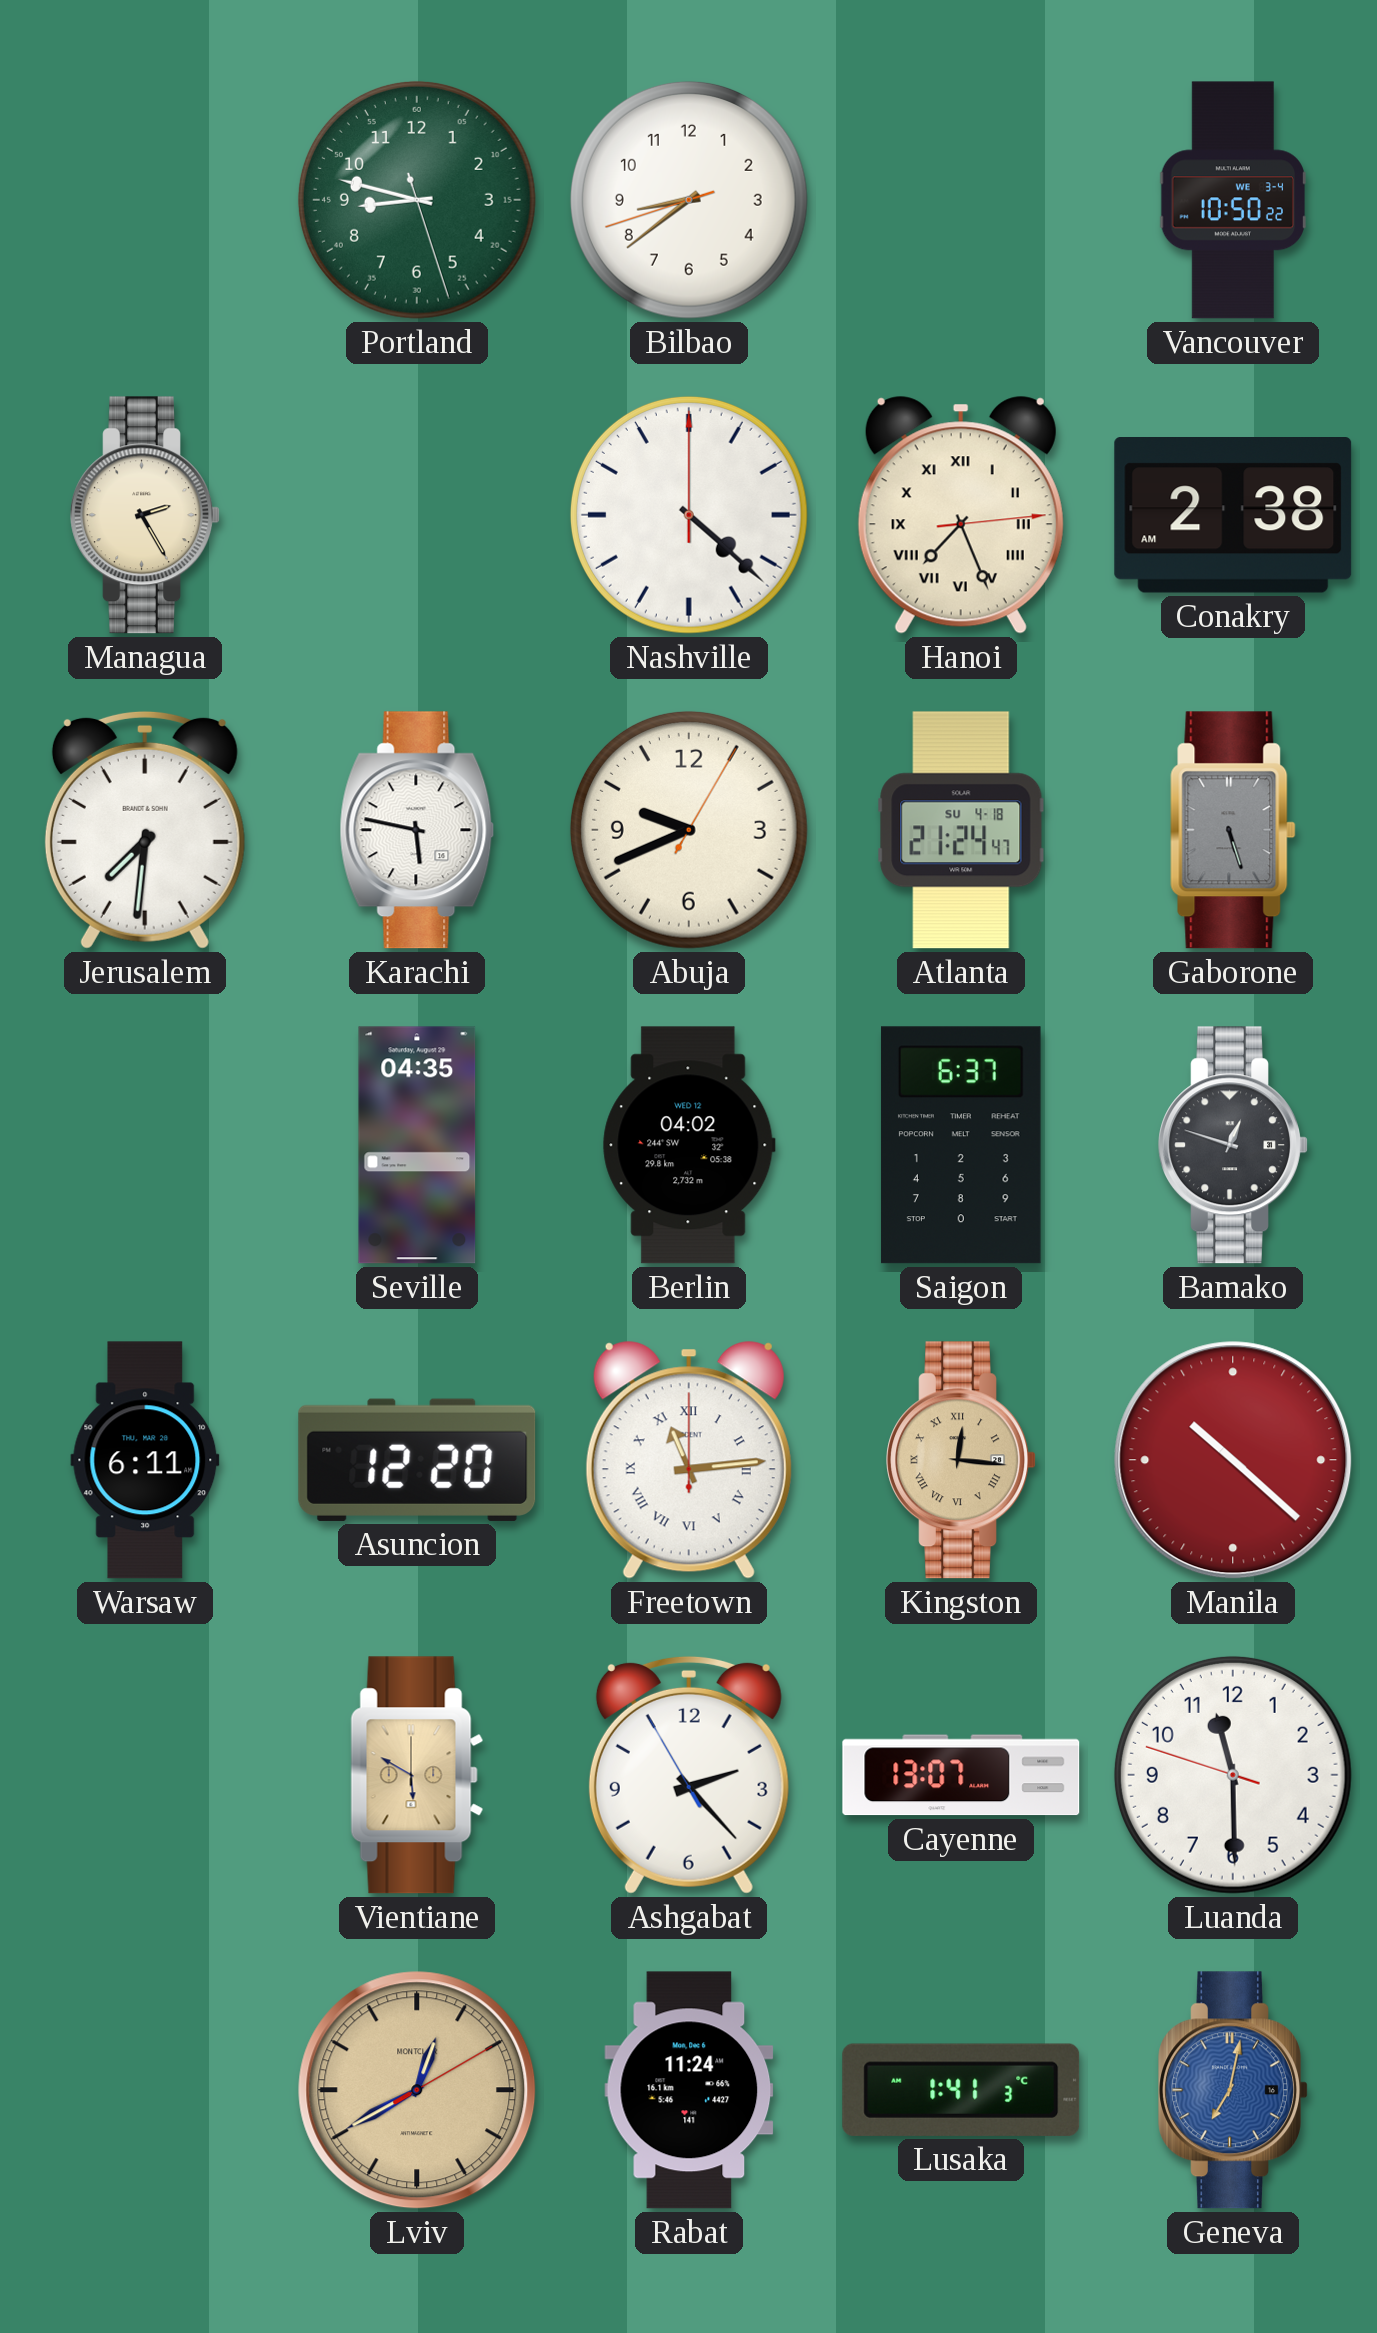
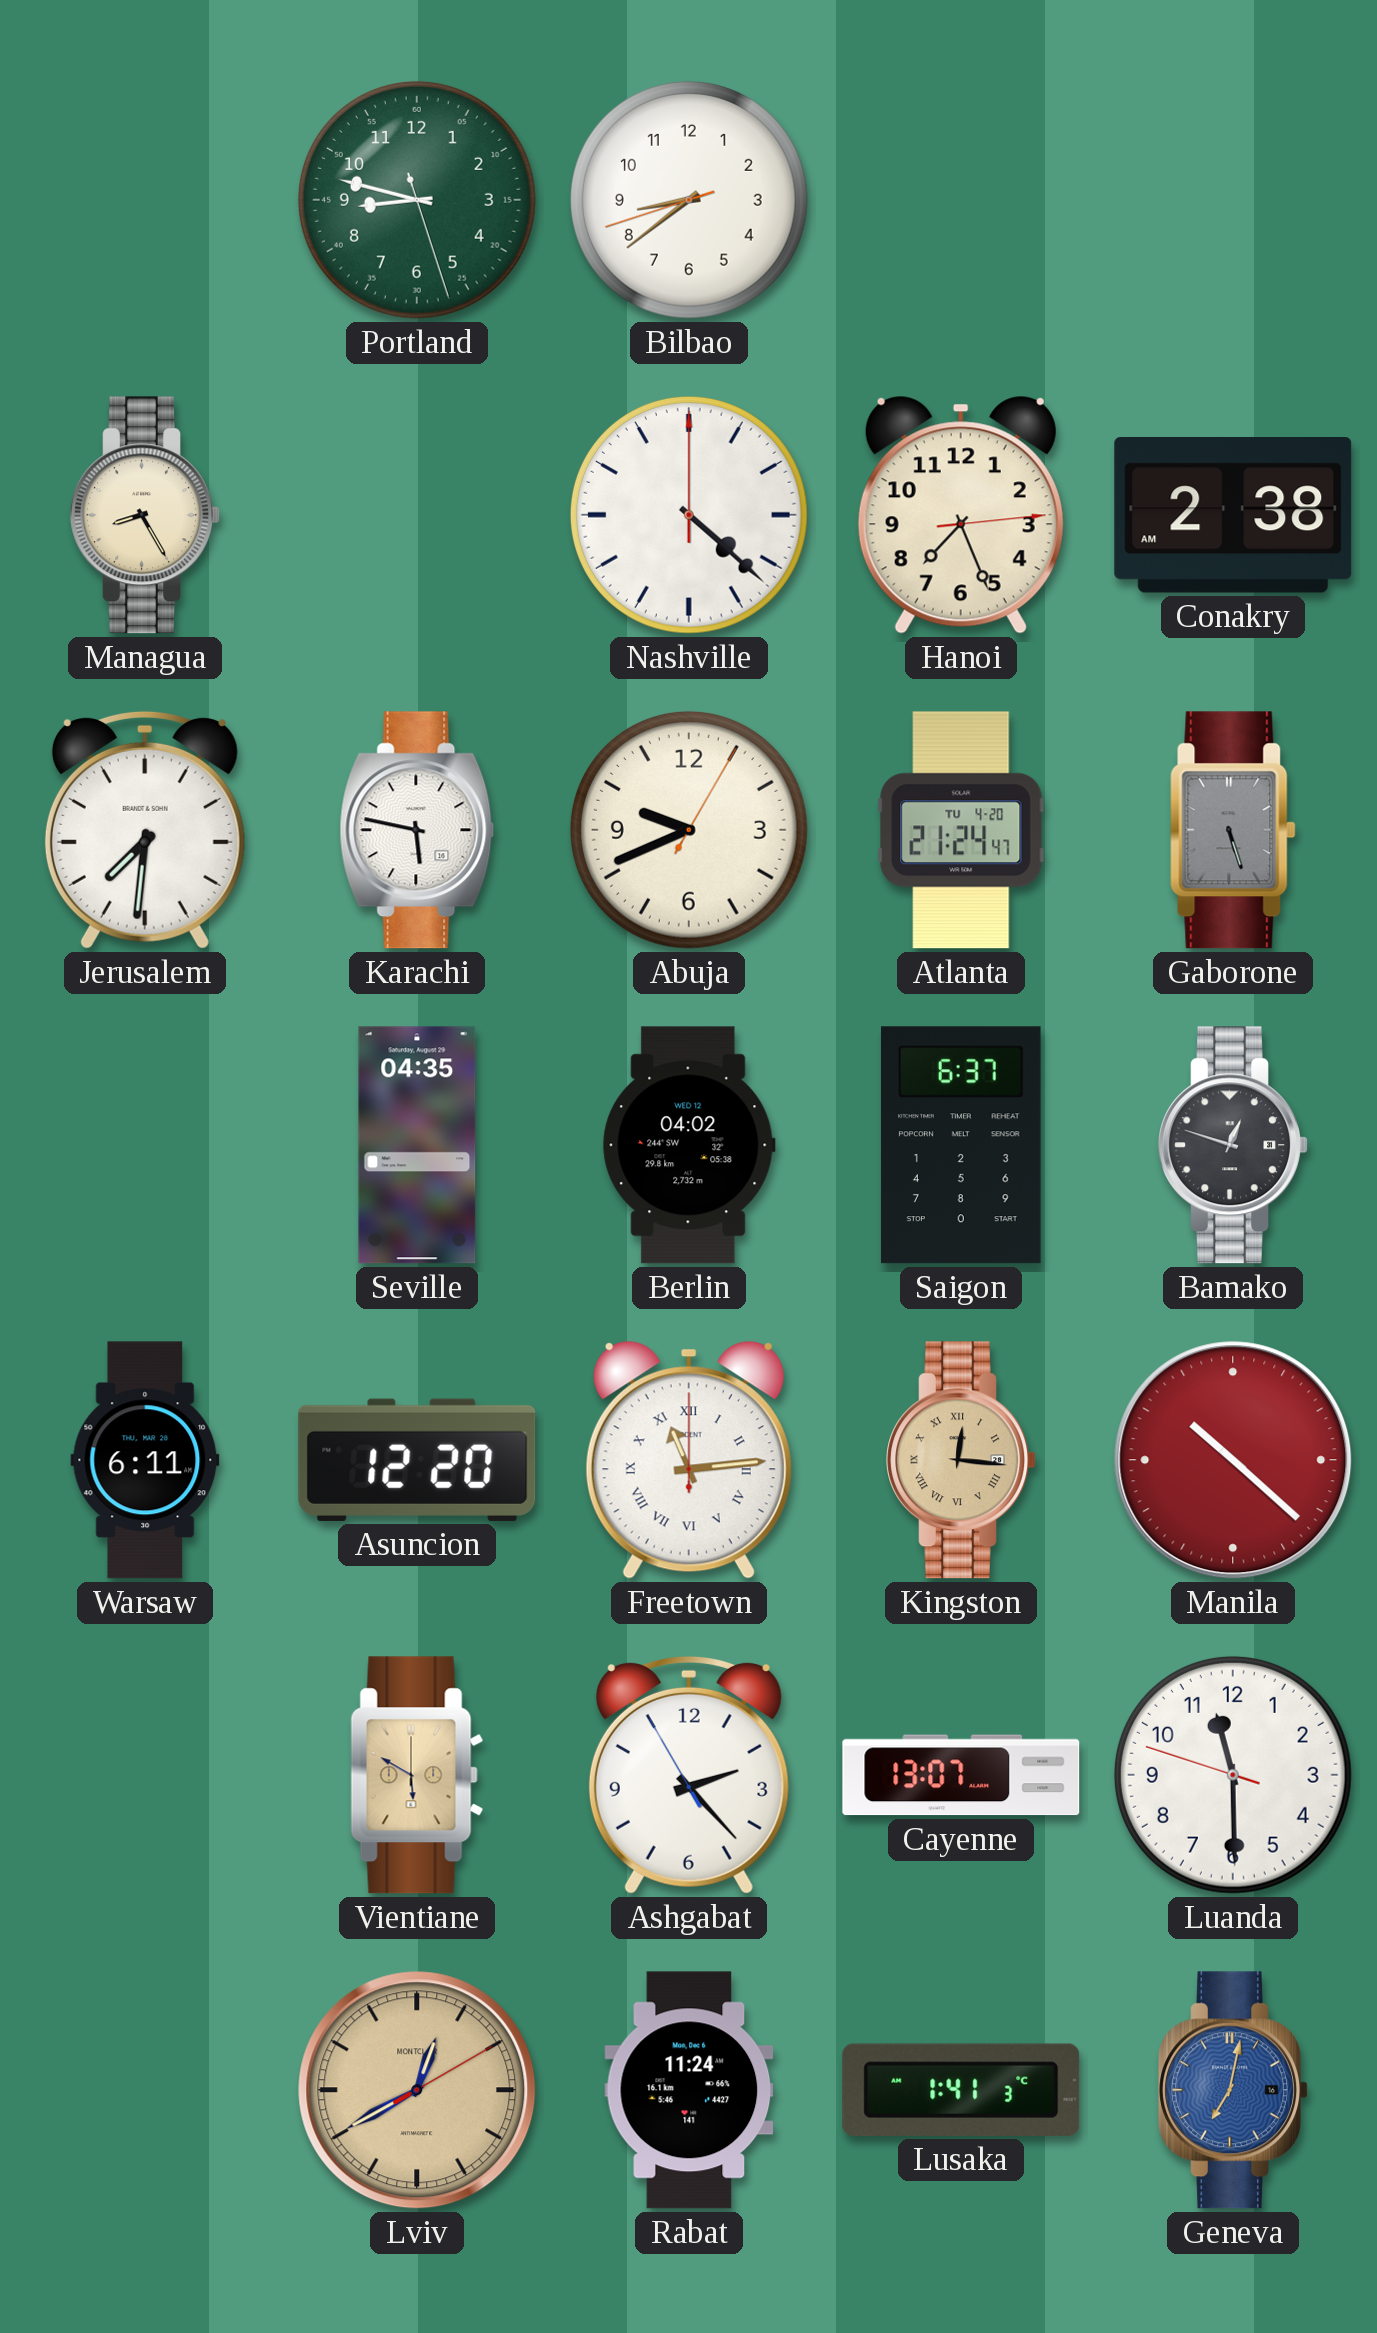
Vancouver: 10:50 -> none (1233, 200)
Managua: 2:25 -> 8:25 (145, 515)
Hanoi numerals: Roman -> Arabic (961, 515)
Atlanta date: SU 4-18 -> TU 4-20 (961, 830)
